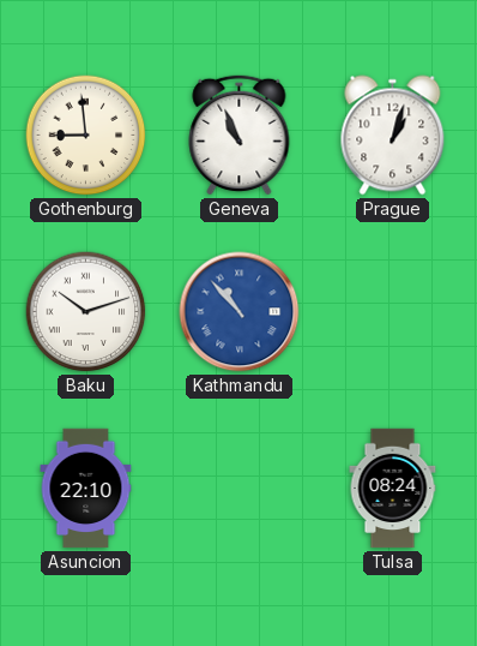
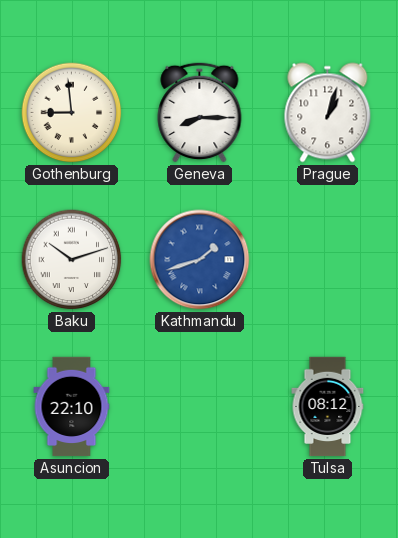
Geneva: 10:56 -> 8:15 (200, 112)
Kathmandu: 10:53 -> 1:42 (200, 260)
Tulsa: 08:24 -> 08:12 (328, 407)
